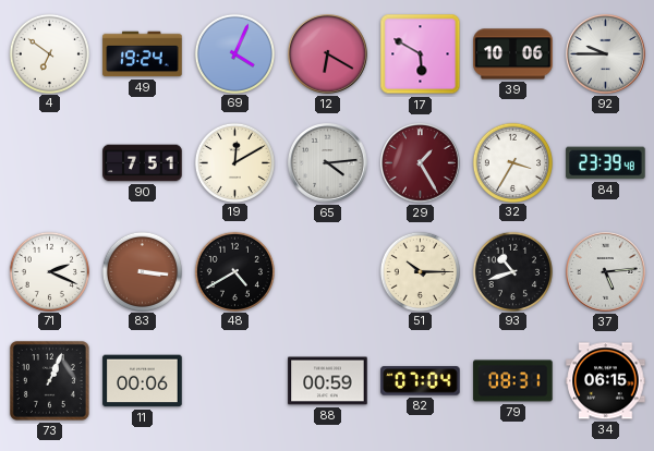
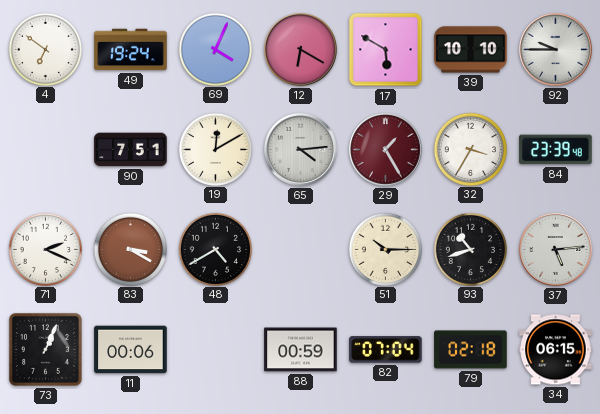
39: 10:06 -> 10:10 (471, 50)
83: 3:16 -> 3:20 (130, 249)
79: 08:31 -> 02:18 (471, 350)
